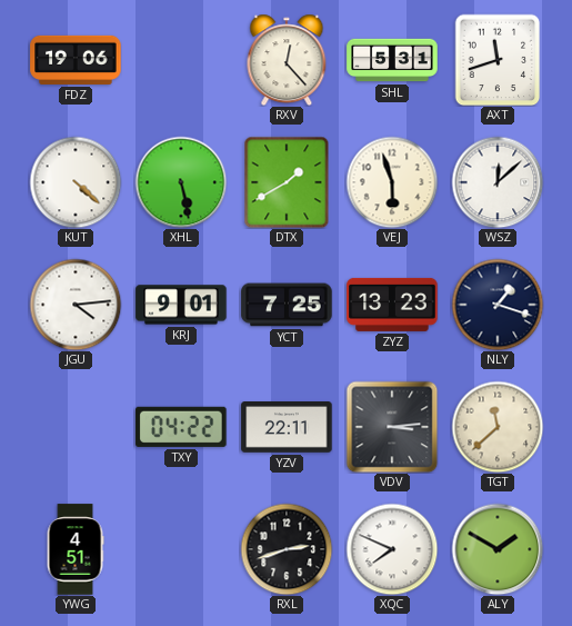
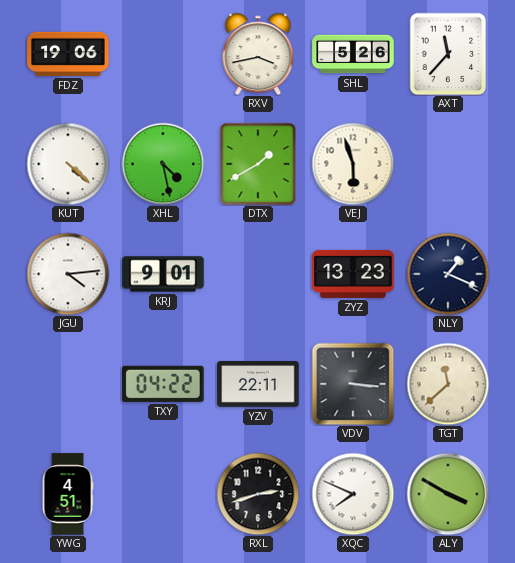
RXV: 12:23 -> 3:43 (258, 54)
SHL: 5:31 -> 5:26 (353, 54)
AXT: 11:42 -> 11:37 (448, 54)
XHL: 5:28 -> 4:28 (163, 164)
WSZ: 12:08 -> none (498, 182)
YCT: 7:25 -> none (287, 305)
NLY: 1:18 -> 1:19 (448, 274)
VDV: 3:14 -> 3:16 (353, 384)
ALY: 1:50 -> 3:50 (448, 494)
